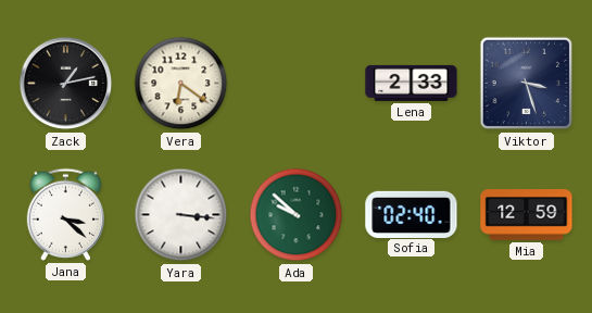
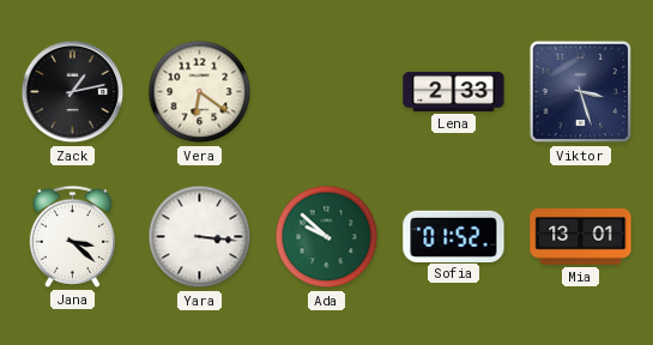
Sofia: 02:40 -> 01:52 (454, 236)
Mia: 12:59 -> 13:01 (581, 237)
